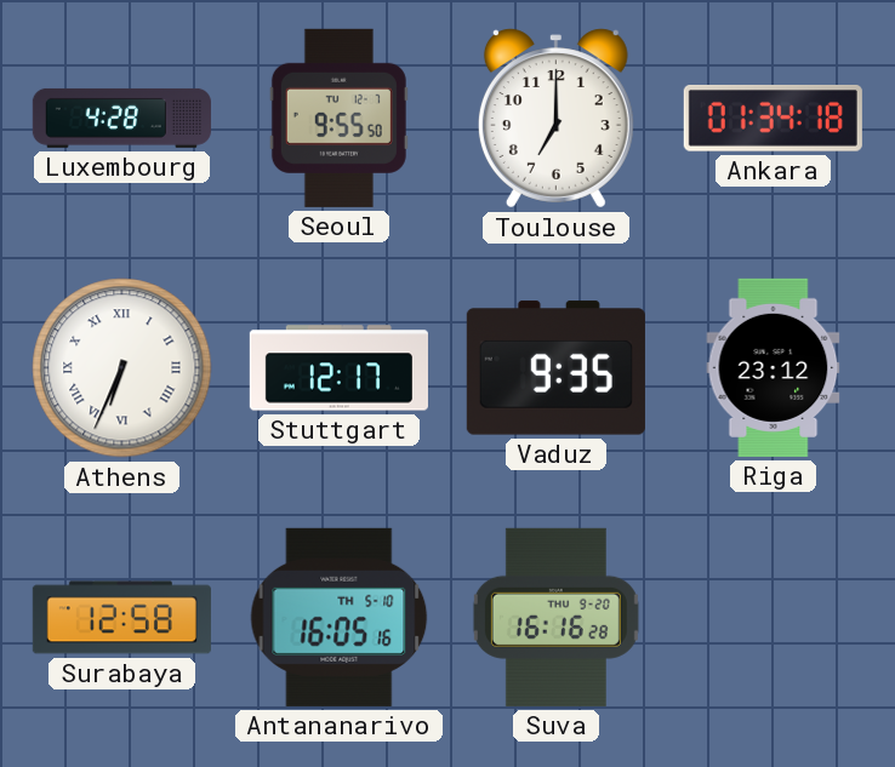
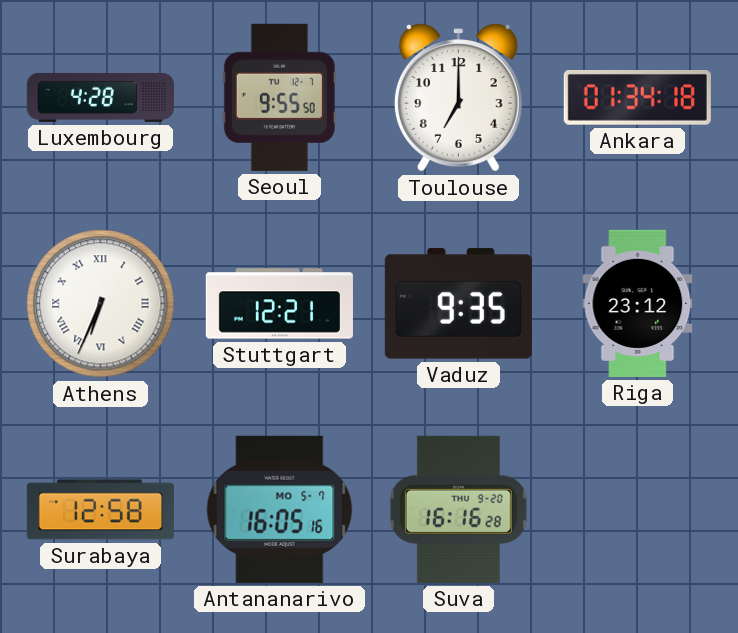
Stuttgart: 12:17 -> 12:21 (279, 304)
Antananarivo date: TH 5-10 -> MO 5-7 (280, 509)
